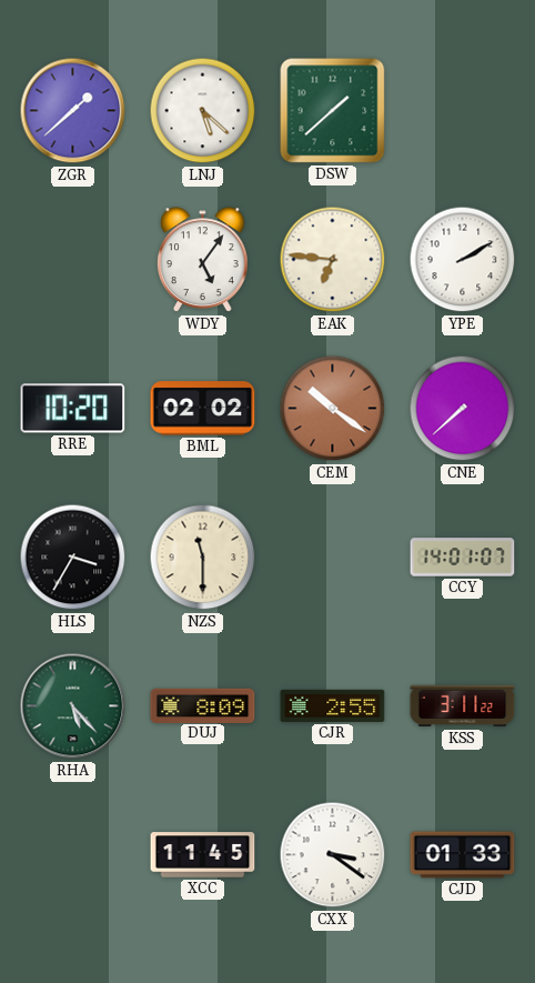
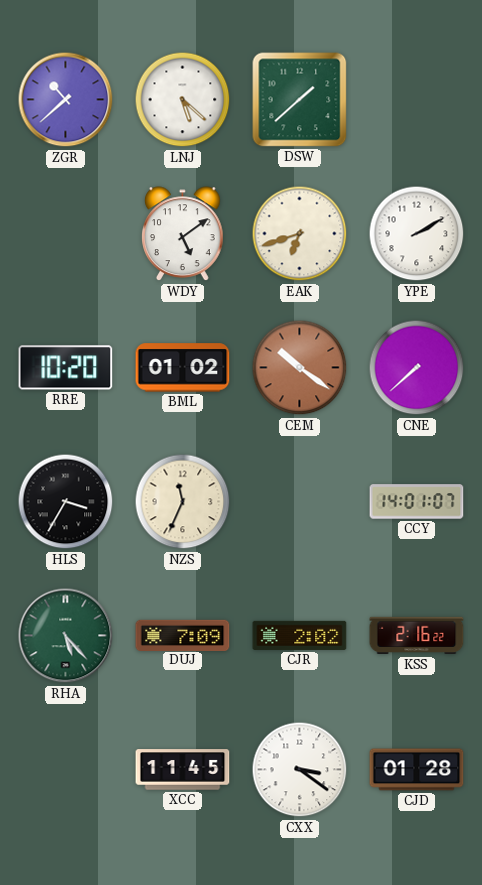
ZGR: 1:38 -> 10:38 (66, 100)
WDY: 5:06 -> 5:09 (183, 234)
EAK: 6:46 -> 6:42 (300, 234)
BML: 02:02 -> 01:02 (183, 368)
NZS: 11:30 -> 11:34 (183, 502)
DUJ: 8:09 -> 7:09 (183, 635)
CJR: 2:55 -> 2:02 (300, 635)
KSS: 3:11 -> 2:16 (417, 636)
CJD: 01:33 -> 01:28 (417, 770)
